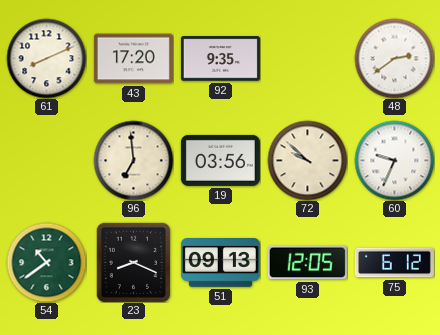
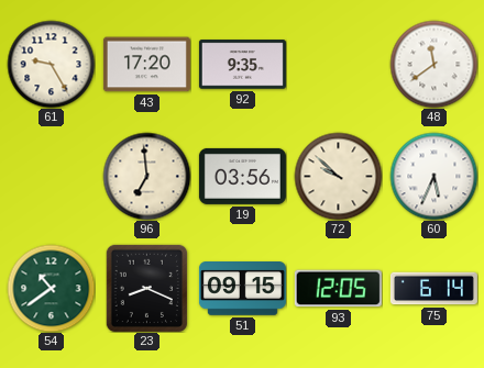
61: 8:11 -> 9:25 (51, 64)
48: 2:39 -> 11:39 (433, 64)
60: 9:34 -> 5:34 (433, 176)
51: 09:13 -> 09:15 (242, 289)
75: 6:12 -> 6:14 (433, 289)
